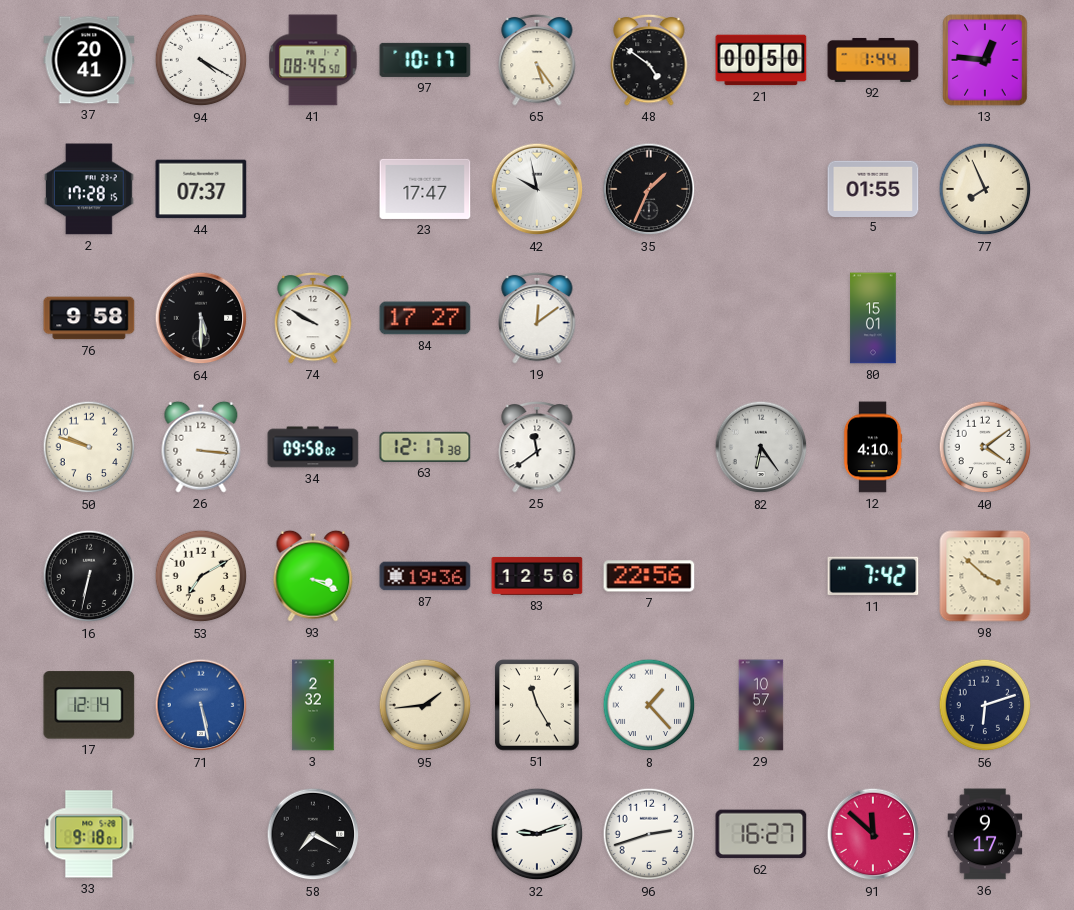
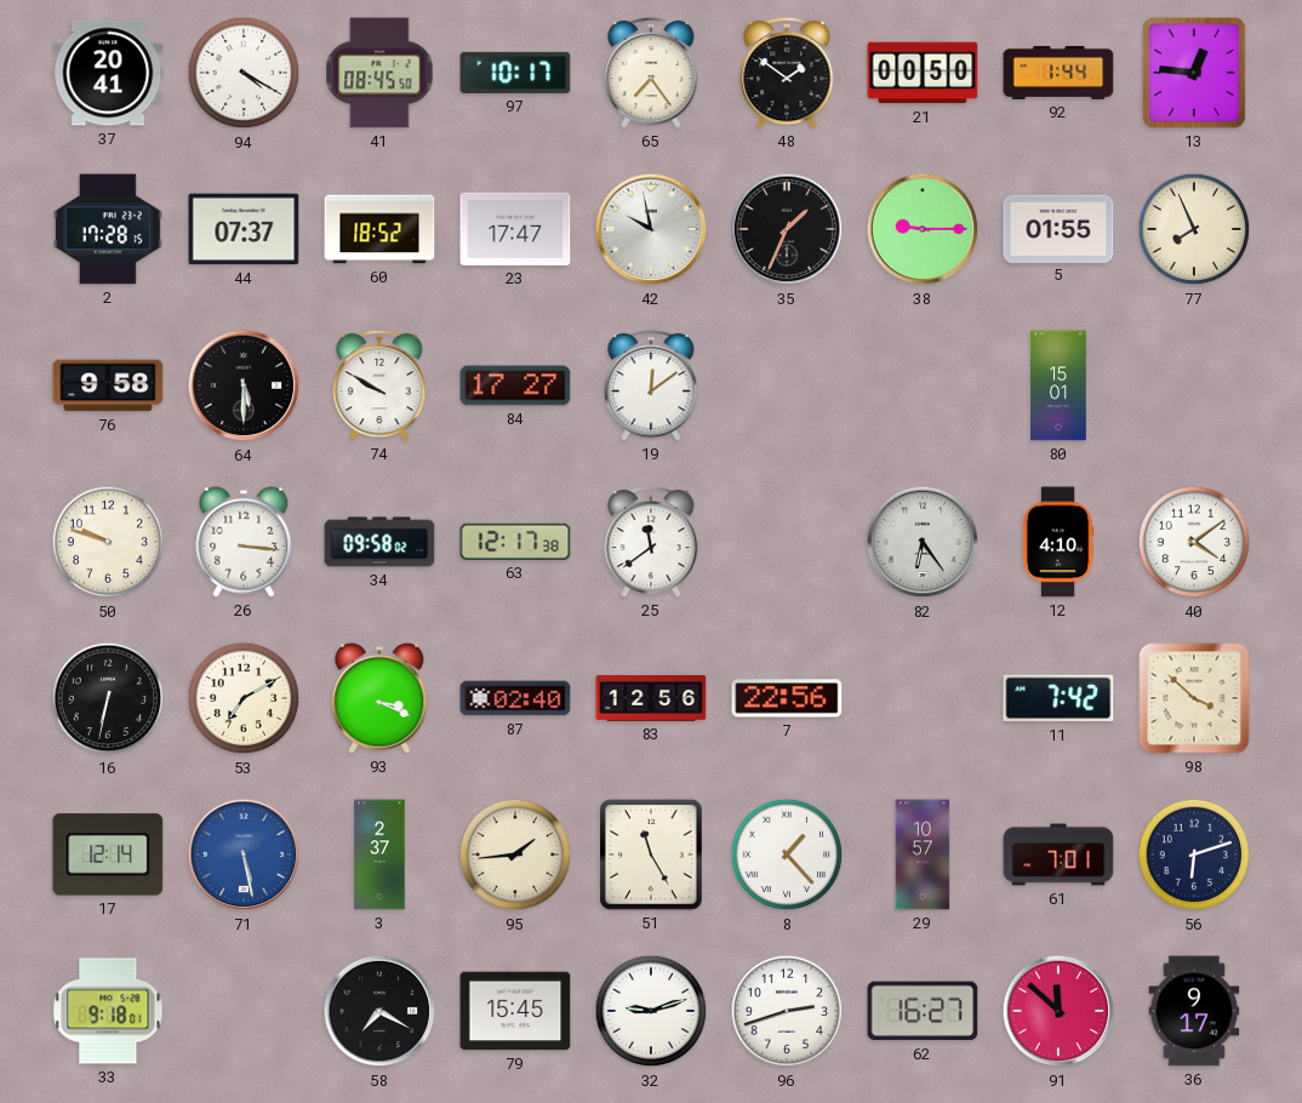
65: 5:24 -> 7:24 (651, 73)
48: 4:51 -> 1:51 (787, 73)
60: none -> 18:52 (379, 229)
38: none -> 9:15 (923, 229)
87: 19:36 -> 02:40 (515, 698)
3: 2:32 -> 2:37 (379, 855)
61: none -> 7:01 (1058, 855)
79: none -> 15:45 (515, 1011)
